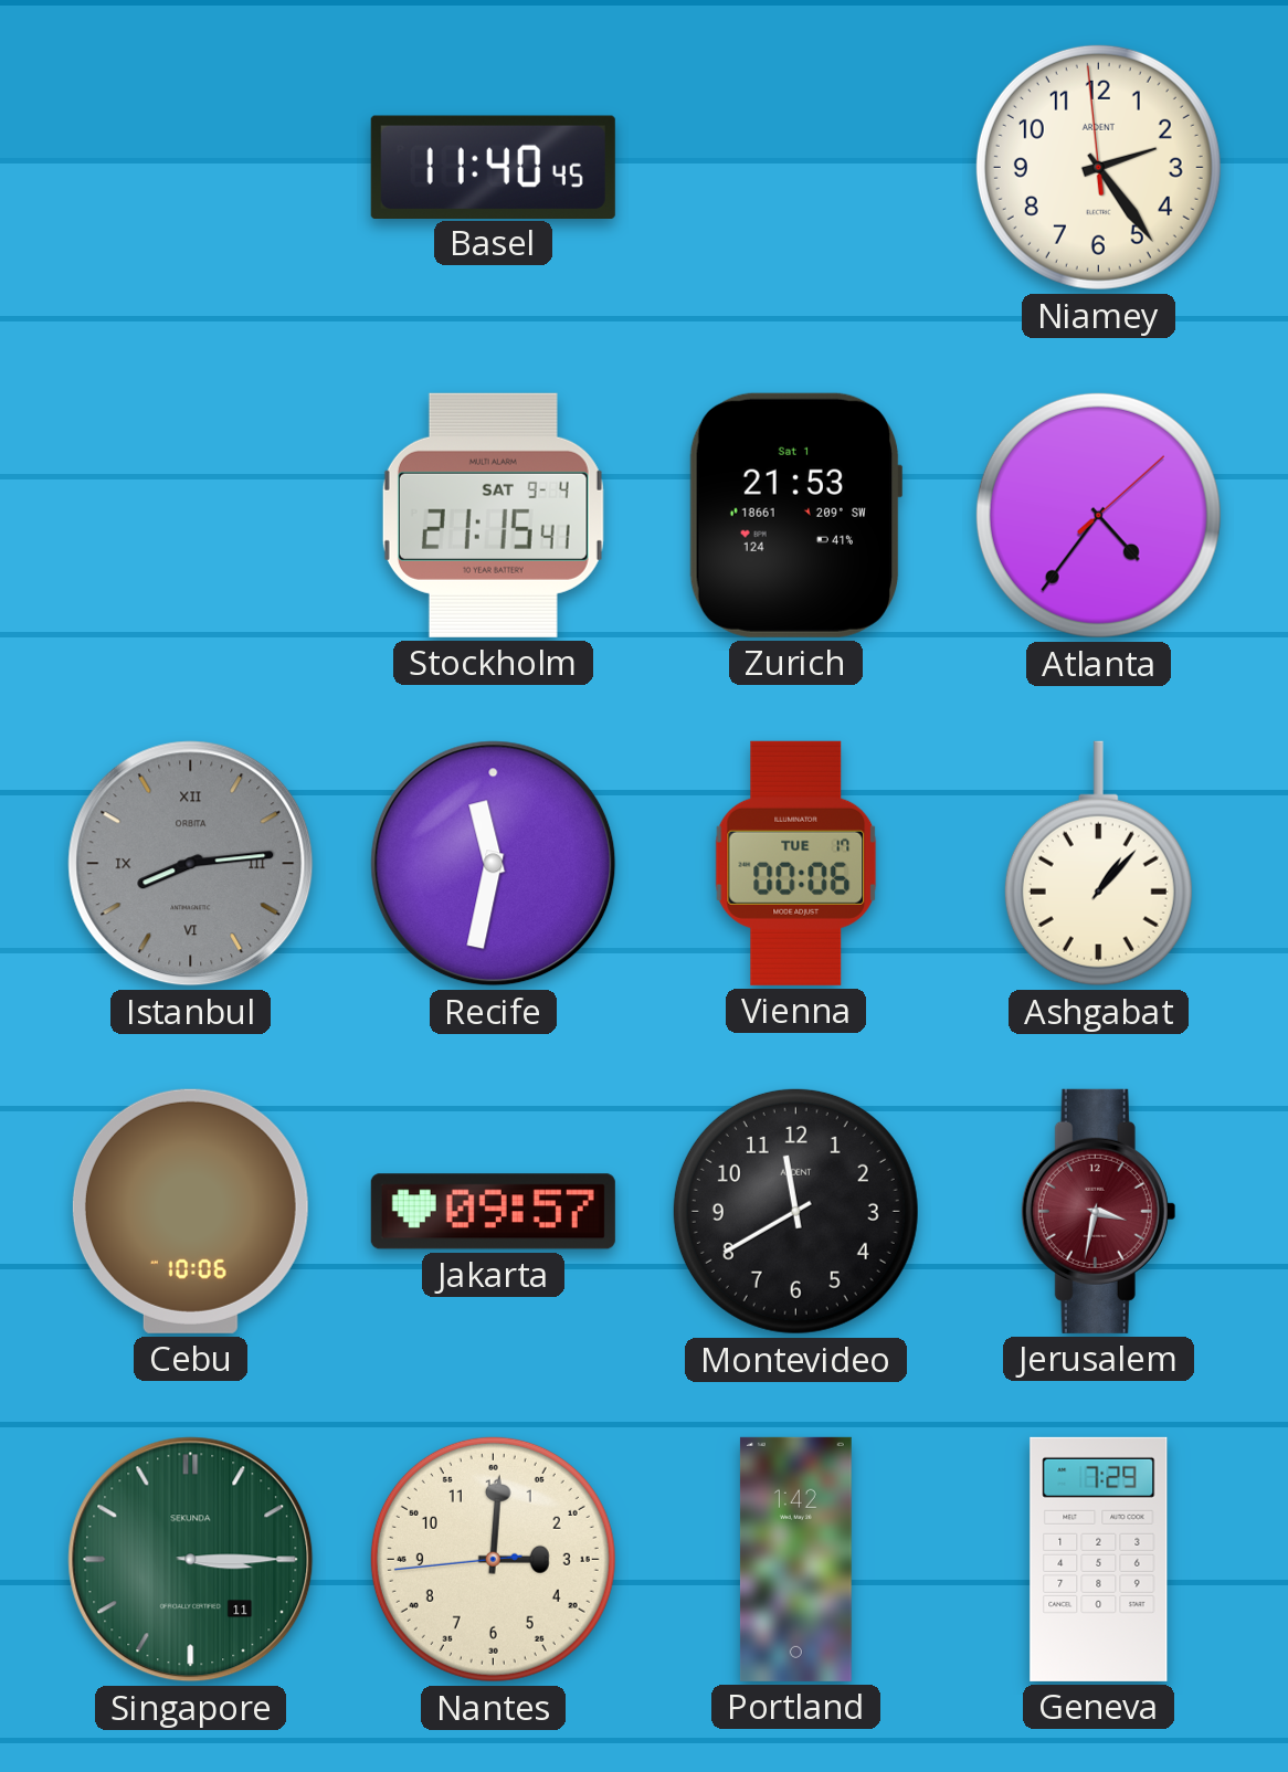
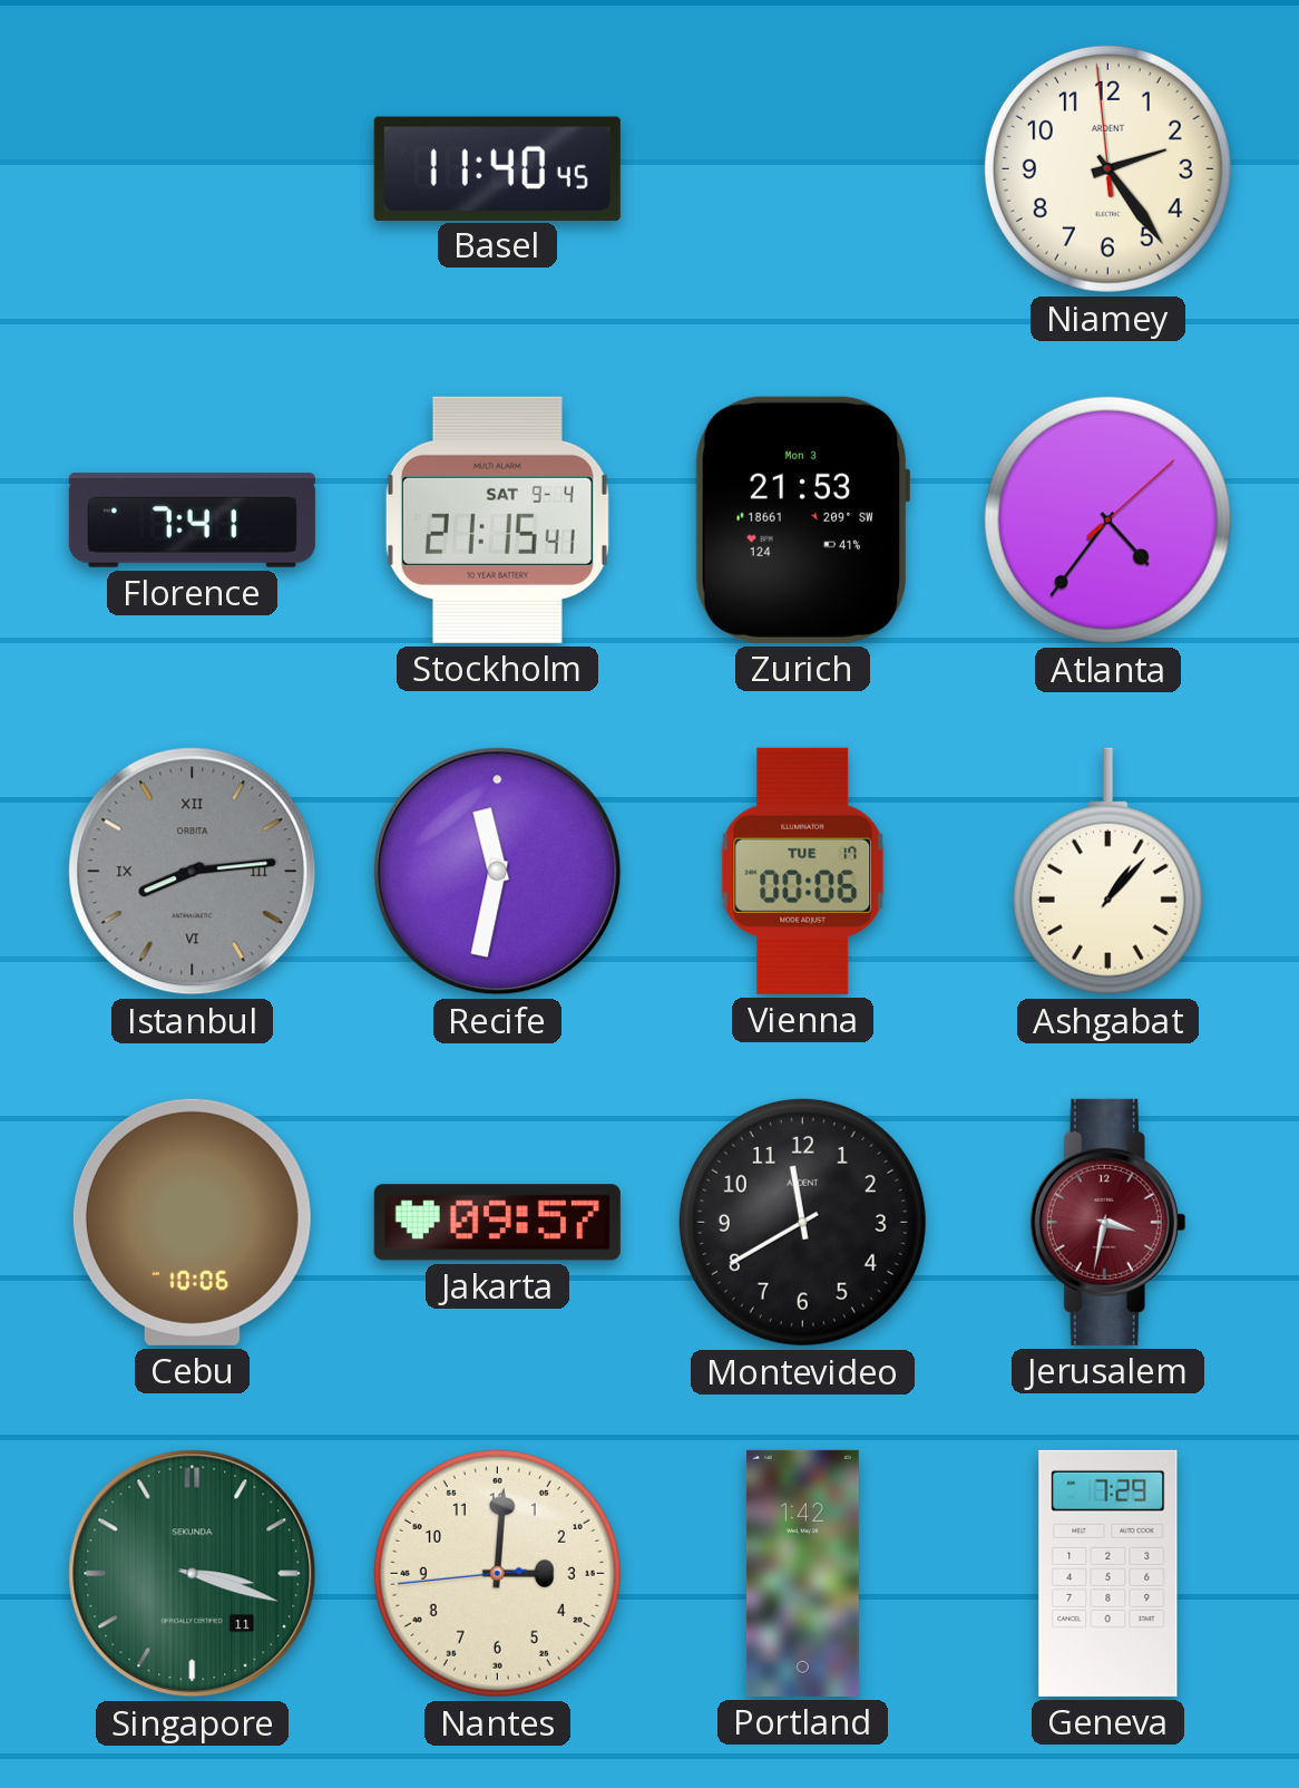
Florence: none -> 7:41 (192, 521)
Zurich date: Sat 1 -> Mon 3 (802, 519)
Singapore: 3:15 -> 3:18 (193, 1574)
